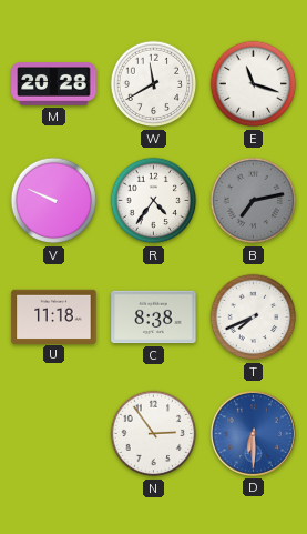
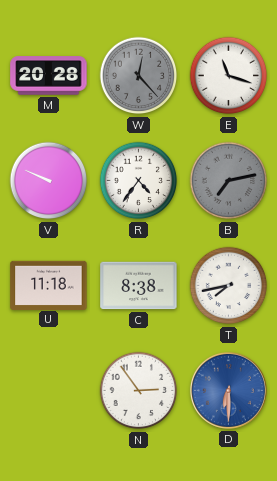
W: 11:40 -> 12:23 (139, 76)
W dial: white -> grey (139, 76)
T: 7:41 -> 7:43 (229, 286)
